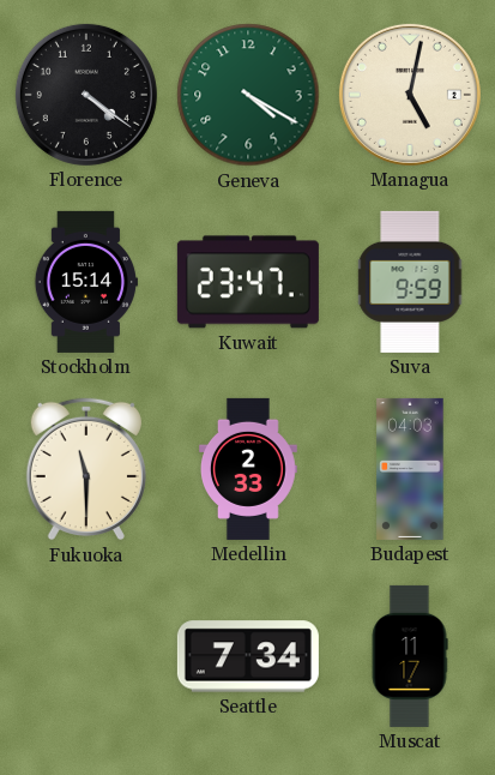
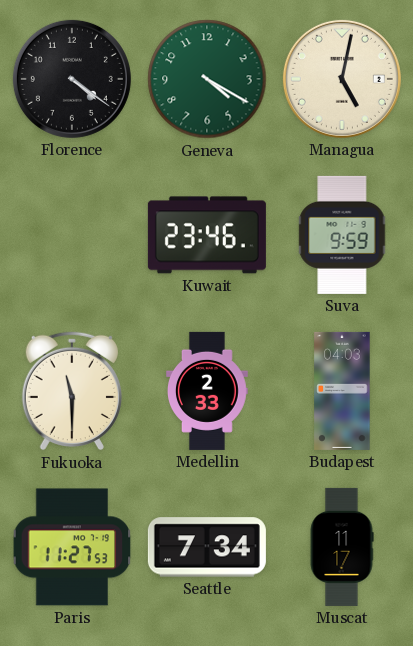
Stockholm: 15:14 -> none (86, 282)
Kuwait: 23:47 -> 23:46 (207, 235)
Paris: none -> 11:27 (72, 547)
